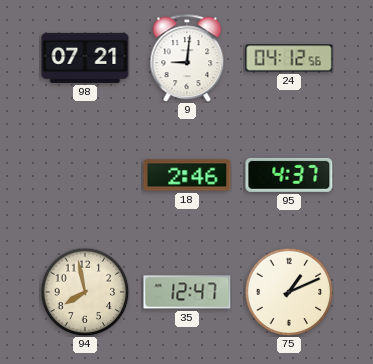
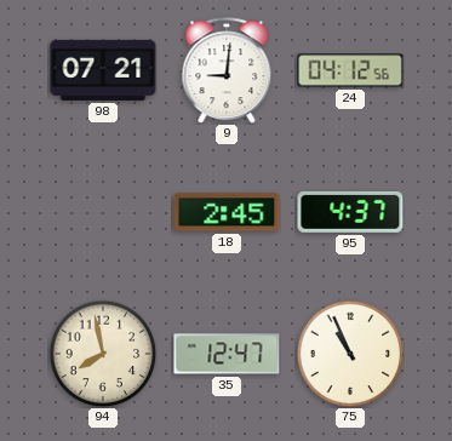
18: 2:46 -> 2:45 (227, 212)
75: 1:11 -> 10:56 (350, 354)
